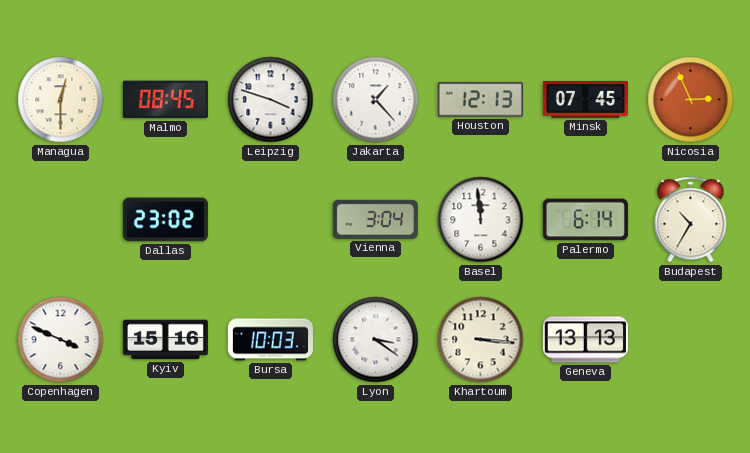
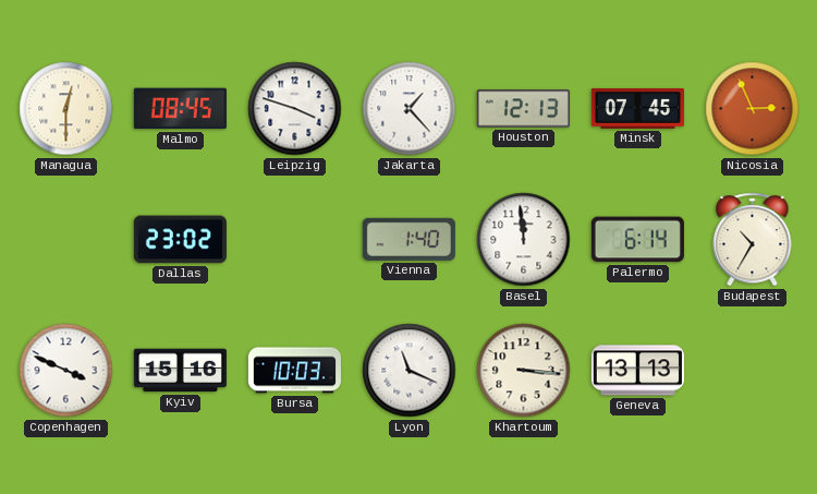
Vienna: 3:04 -> 1:40 (408, 239)
Lyon: 3:21 -> 11:19 (410, 371)
